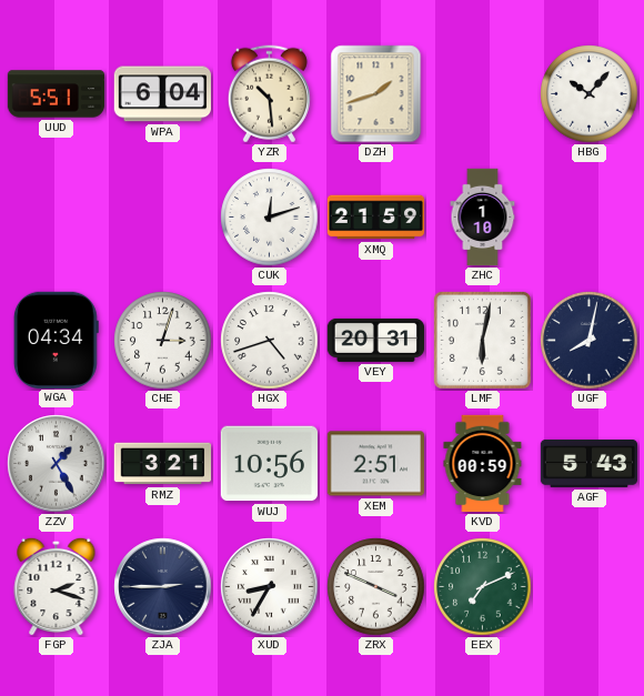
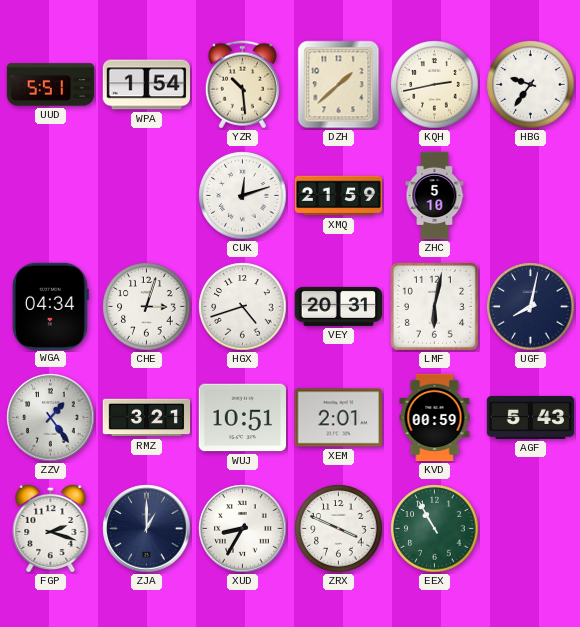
WPA: 6:04 -> 1:54 (146, 85)
DZH: 1:42 -> 1:38 (339, 85)
KQH: none -> 2:43 (435, 85)
HBG: 10:07 -> 9:36 (531, 85)
ZHC: 1:10 -> 5:10 (435, 196)
ZZV: 1:25 -> 1:24 (51, 418)
WUJ: 10:56 -> 10:51 (242, 418)
XEM: 2:51 -> 2:01 (339, 418)
ZJA: 2:45 -> 1:00 (147, 529)
EEX: 7:11 -> 10:55 (435, 529)
